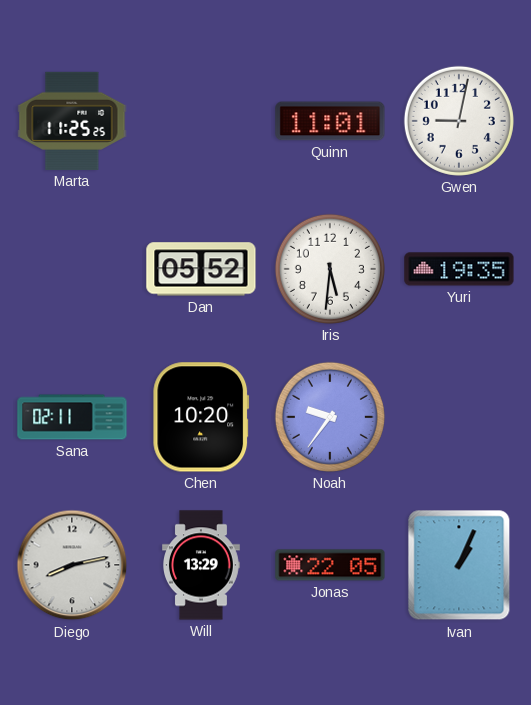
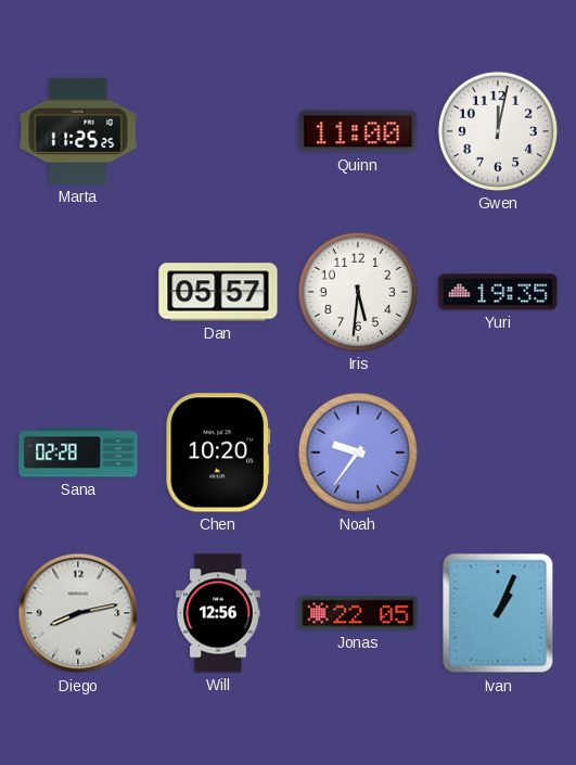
Quinn: 11:01 -> 11:00 (358, 131)
Gwen: 9:02 -> 12:02 (498, 131)
Dan: 05:52 -> 05:57 (218, 292)
Sana: 02:11 -> 02:28 (78, 452)
Will: 13:29 -> 12:56 (219, 613)
